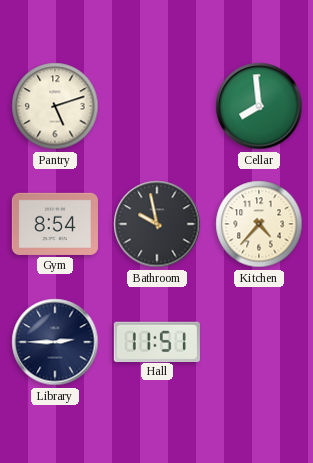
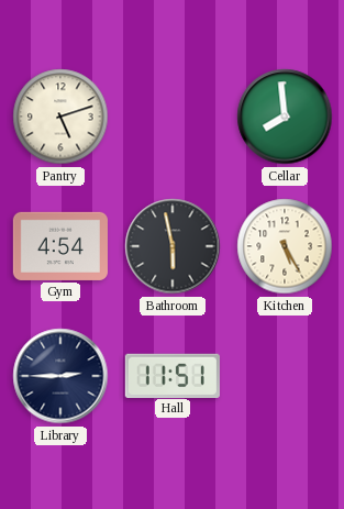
Gym: 8:54 -> 4:54 (60, 246)
Bathroom: 9:58 -> 5:58 (173, 246)
Kitchen: 4:37 -> 5:25 (285, 246)
